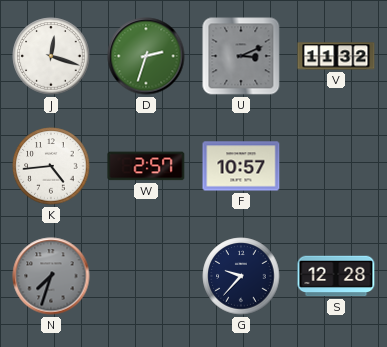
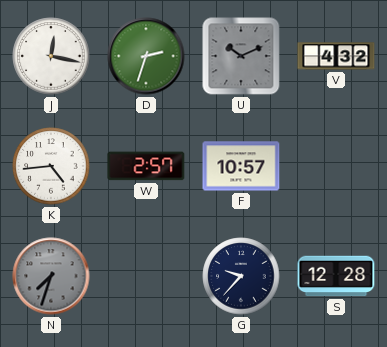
J: 12:18 -> 12:17 (51, 56)
U: 3:11 -> 10:11 (241, 56)
V: 11:32 -> 4:32 (336, 56)
